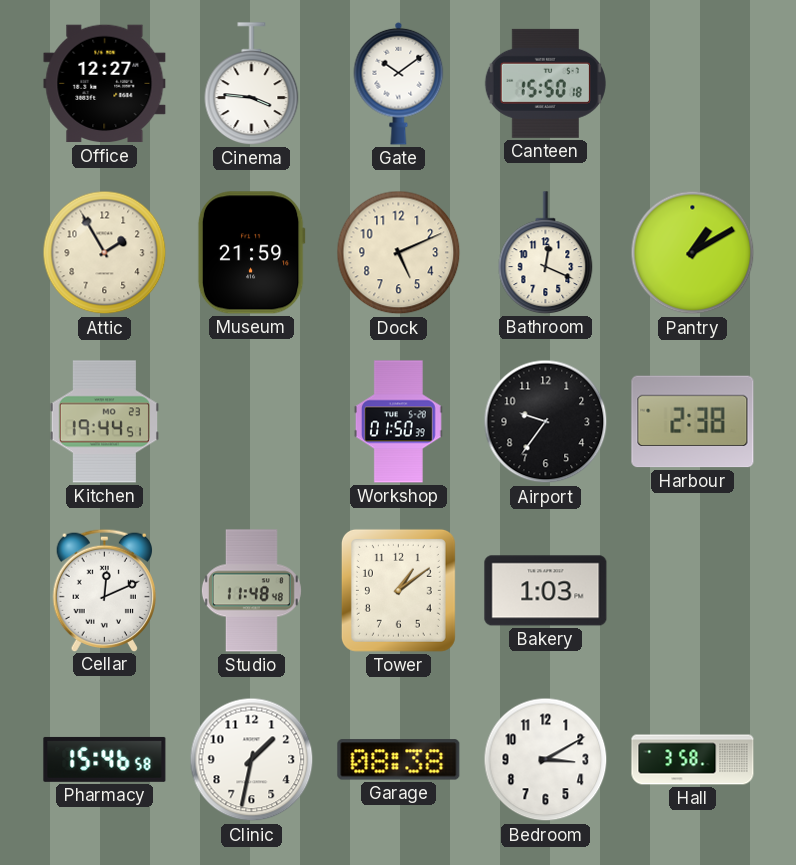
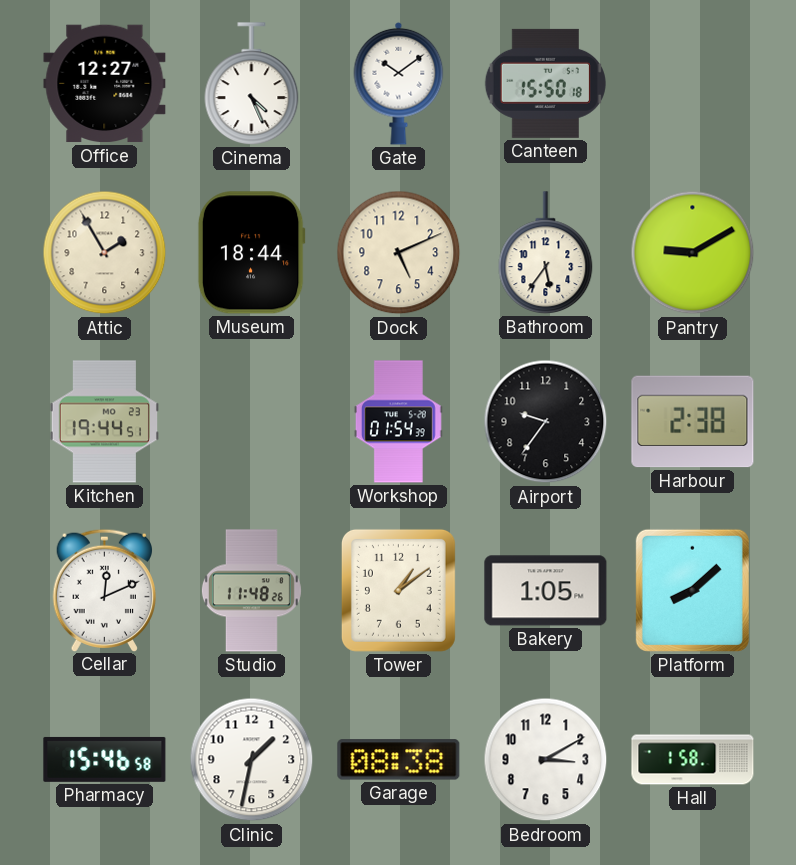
Cinema: 3:46 -> 4:26 (252, 84)
Museum: 21:59 -> 18:44 (251, 253)
Bathroom: 12:19 -> 5:36 (546, 253)
Pantry: 1:10 -> 9:10 (693, 253)
Workshop: 01:50 -> 01:54 (398, 422)
Studio: 11:48:48 -> 11:48:26 (251, 591)
Bakery: 1:03 -> 1:05 (546, 591)
Platform: none -> 8:08 (692, 590)
Hall: 3:58 -> 1:58 (693, 760)
